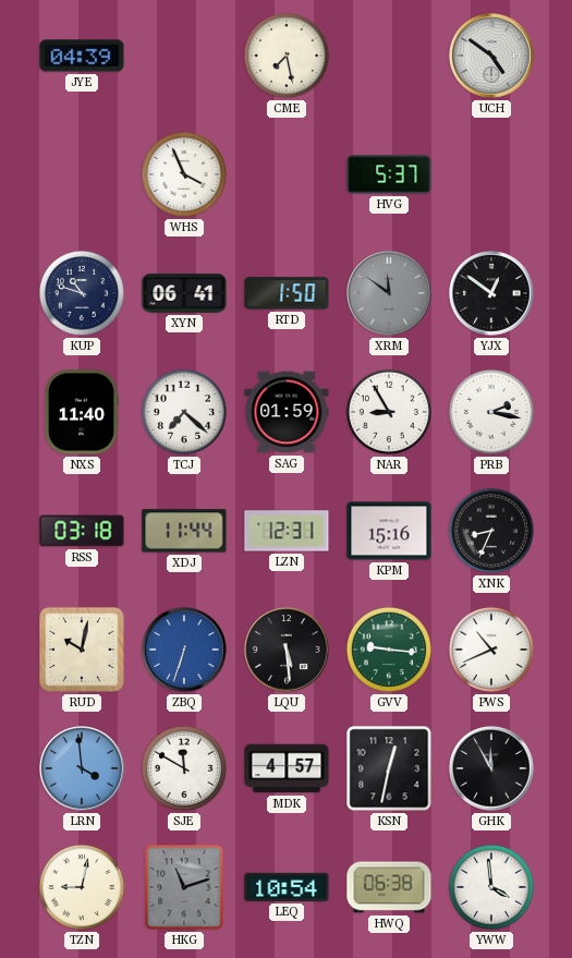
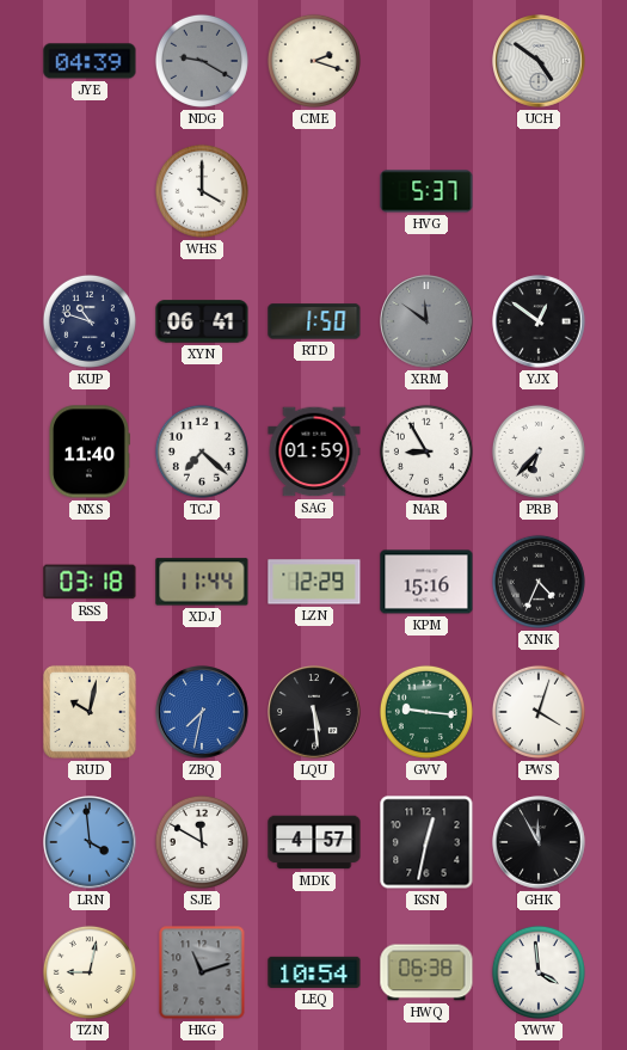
NDG: none -> 9:20 (202, 61)
CME: 7:28 -> 2:18 (314, 61)
WHS: 3:56 -> 4:00 (202, 191)
PRB: 2:17 -> 6:37 (539, 452)
LZN: 12:31 -> 12:29 (314, 582)
XNK: 8:34 -> 4:34 (539, 582)
ZBQ: 6:33 -> 7:32 (202, 712)
PWS: 10:41 -> 4:03 (539, 712)
